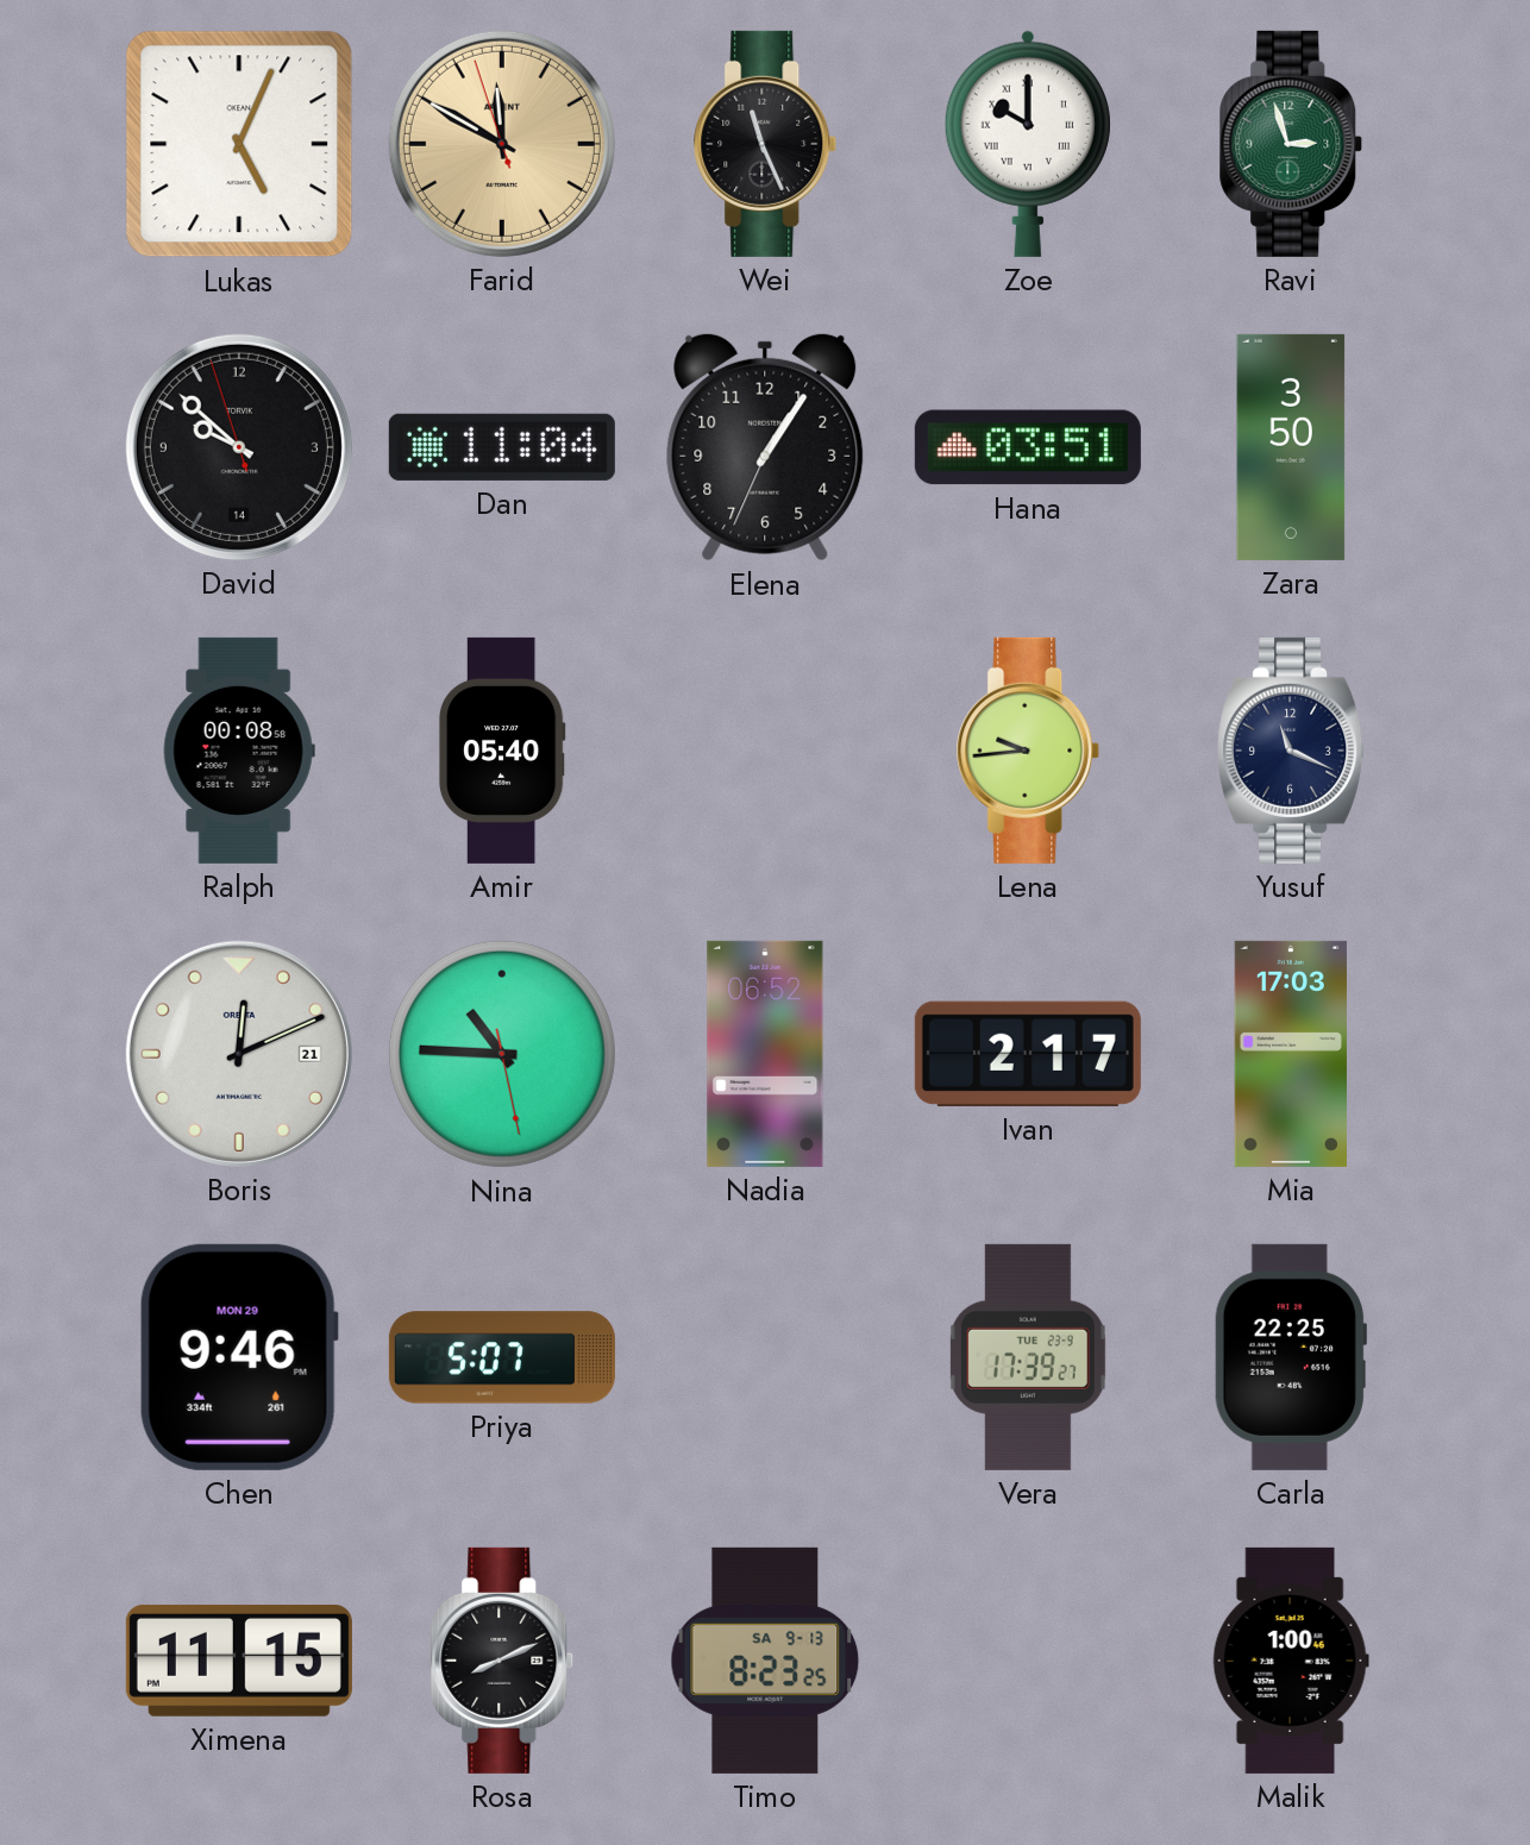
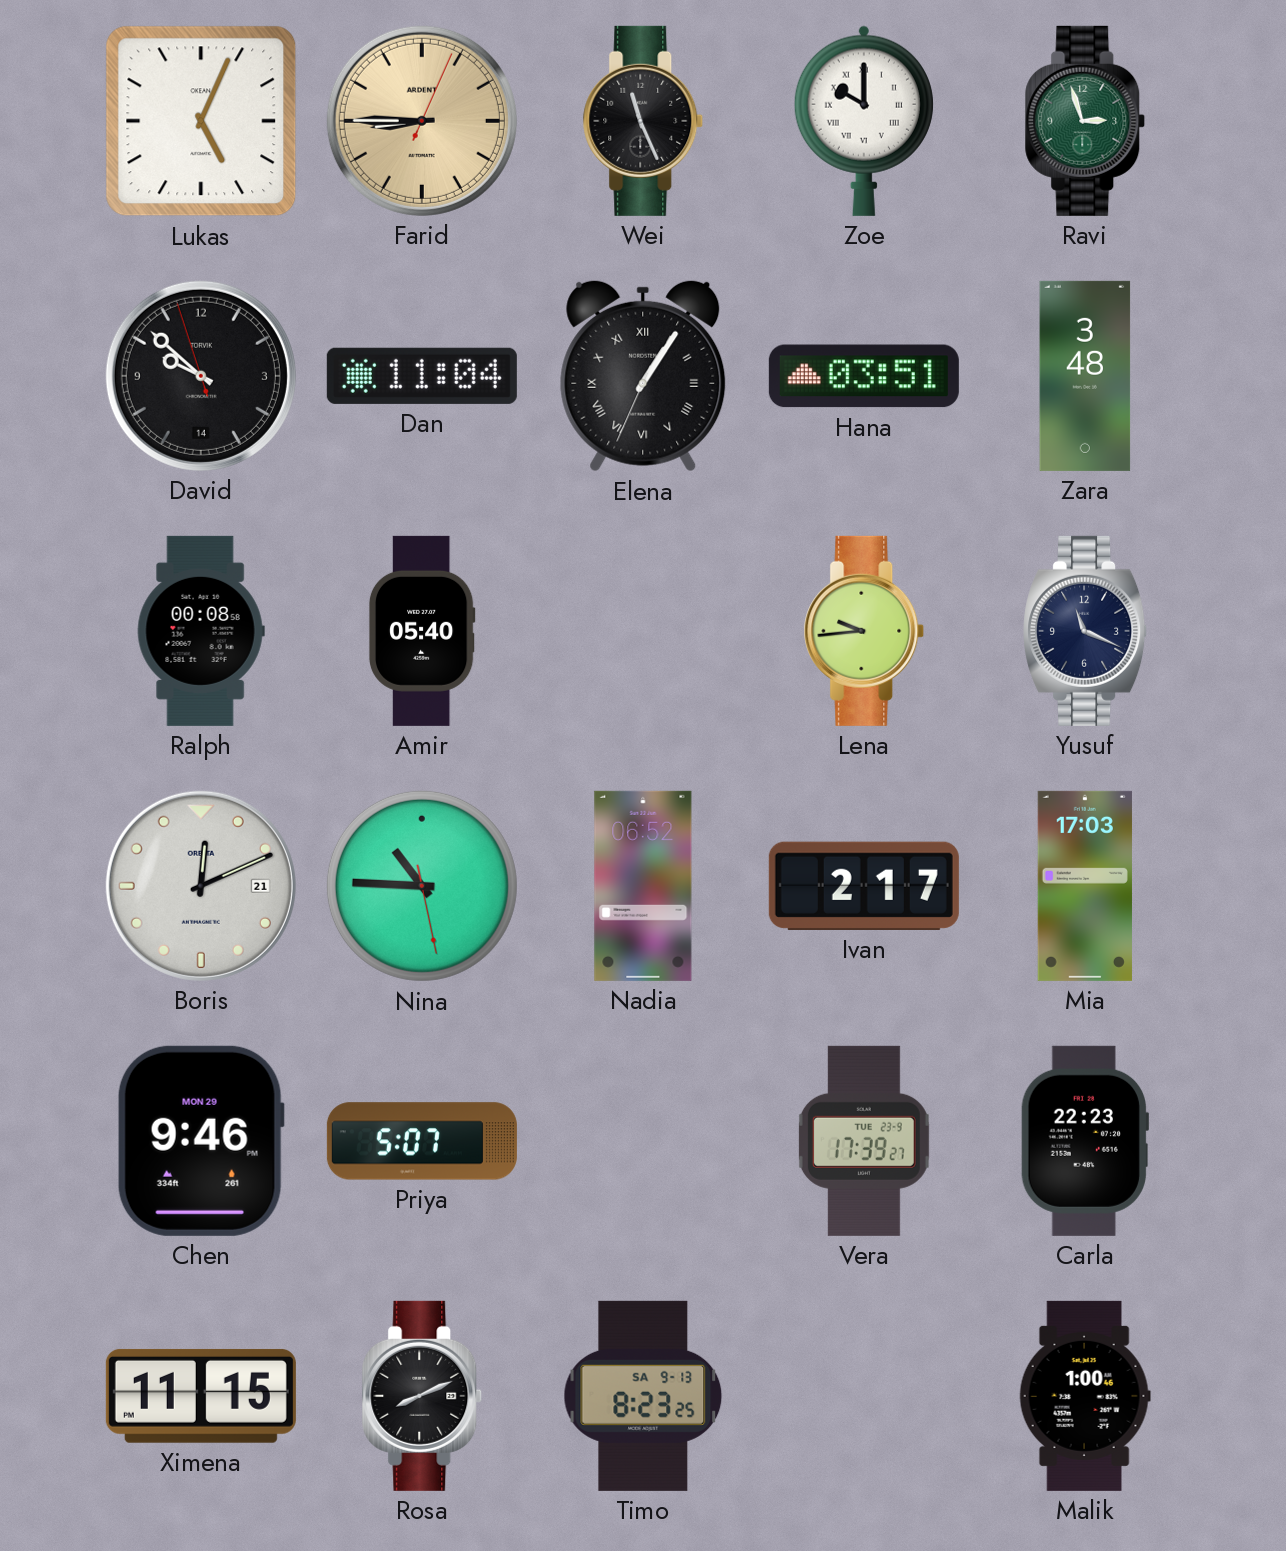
Farid: 11:49 -> 8:45 (422, 121)
Elena numerals: Arabic -> Roman (643, 376)
Zara: 3:50 -> 3:48 (1085, 376)
Carla: 22:25 -> 22:23 (1085, 1141)
